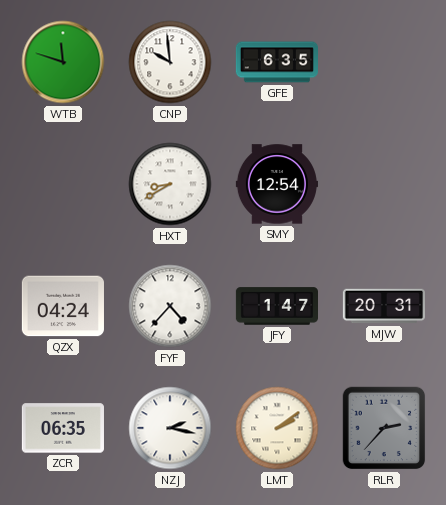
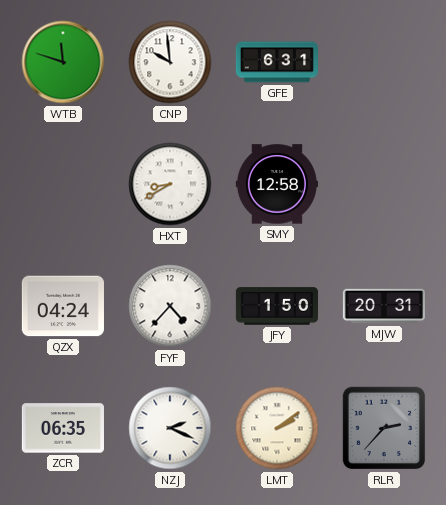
GFE: 6:35 -> 6:31 (276, 62)
SMY: 12:54 -> 12:58 (277, 184)
JFY: 1:47 -> 1:50 (276, 306)
NZJ: 2:17 -> 2:19 (170, 428)
